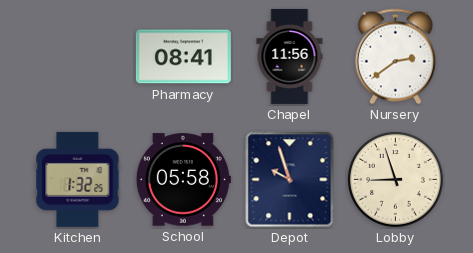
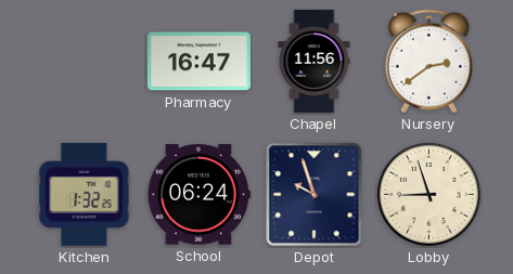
Pharmacy: 08:41 -> 16:47 (198, 62)
School: 05:58 -> 06:24 (198, 195)
